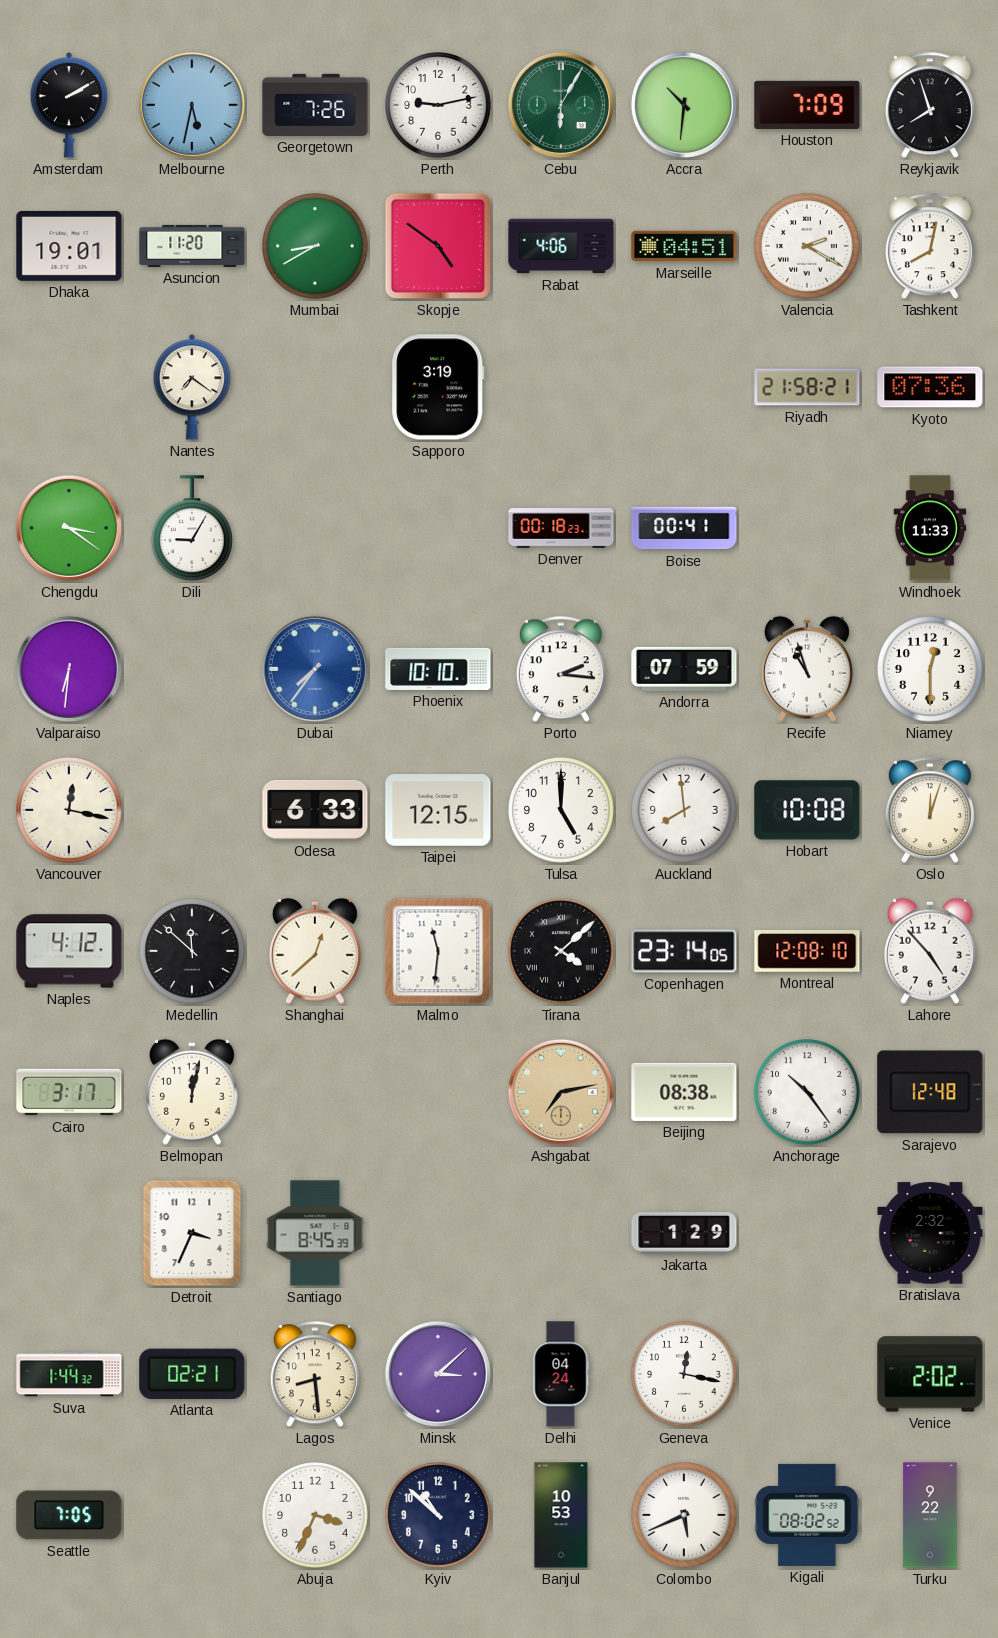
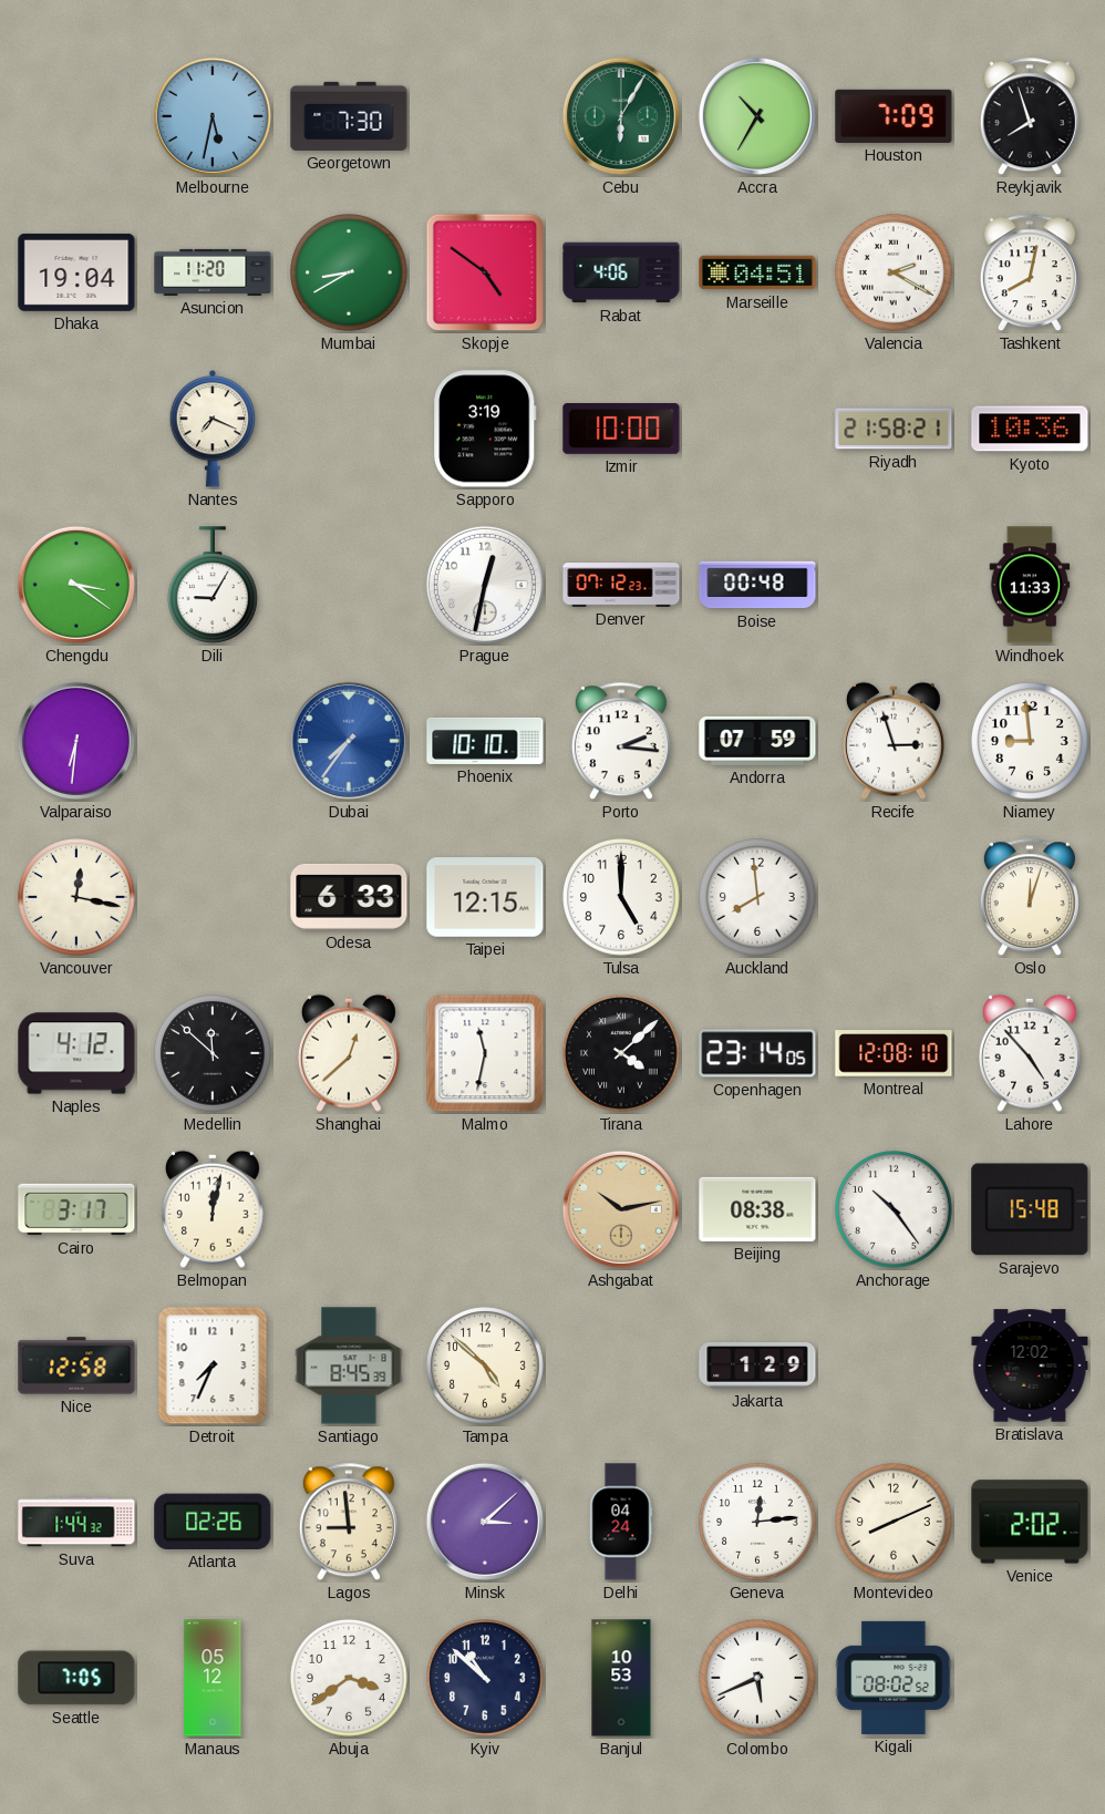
Amsterdam: 2:10 -> none (69, 105)
Georgetown: 7:26 -> 7:30 (349, 116)
Perth: 9:13 -> none (438, 105)
Accra: 10:31 -> 10:35 (757, 116)
Dhaka: 19:01 -> 19:04 (76, 272)
Nantes: 7:21 -> 7:19 (213, 429)
Izmir: none -> 10:00 (621, 430)
Kyoto: 07:36 -> 10:36 (1030, 429)
Prague: none -> 12:32 (485, 585)
Denver: 00:18 -> 07:12 (621, 586)
Boise: 00:41 -> 00:48 (757, 585)
Recife: 10:57 -> 2:57 (894, 741)
Niamey: 12:30 -> 8:59 (1030, 741)
Hobart: 10:08 -> none (807, 810)
Malmo: 11:31 -> 11:32 (485, 1053)
Ashgabat: 7:13 -> 10:13 (621, 1209)
Sarajevo: 12:48 -> 15:48 (1030, 1209)
Nice: none -> 12:58 (76, 1365)
Detroit: 3:34 -> 7:34 (213, 1365)
Tampa: none -> 4:52 (485, 1365)
Bratislava: 2:32 -> 12:02 (1030, 1365)
Atlanta: 02:21 -> 02:26 (213, 1522)
Lagos: 8:29 -> 8:59 (349, 1523)
Geneva: 12:17 -> 12:14 (757, 1522)
Montevideo: none -> 8:11 (894, 1522)
Manaus: none -> 05:12 (213, 1678)
Abuja: 3:34 -> 3:39 (349, 1678)
Turku: 9:22 -> none (930, 1515)
